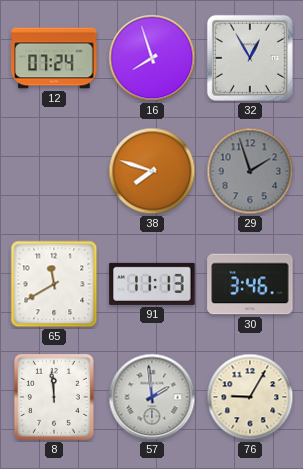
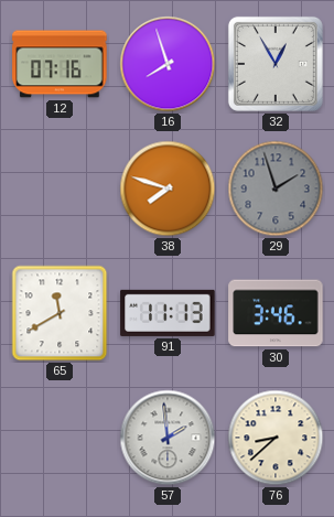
12: 07:24 -> 07:16 (60, 64)
8: 11:59 -> none (54, 397)
76: 9:05 -> 8:38 (276, 438)
